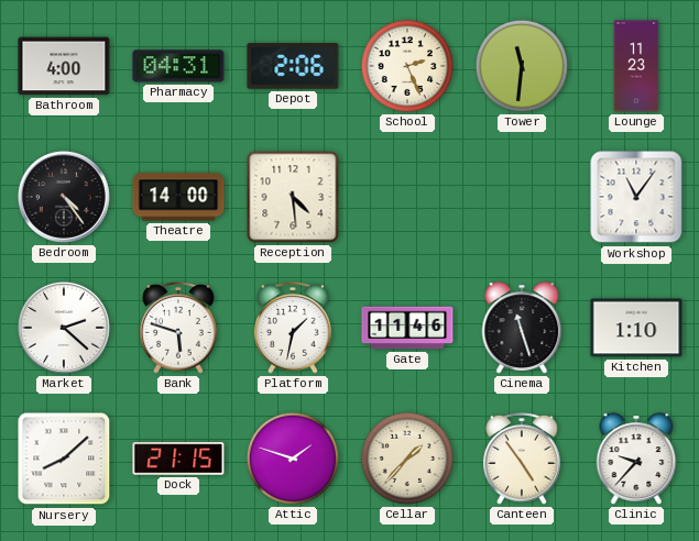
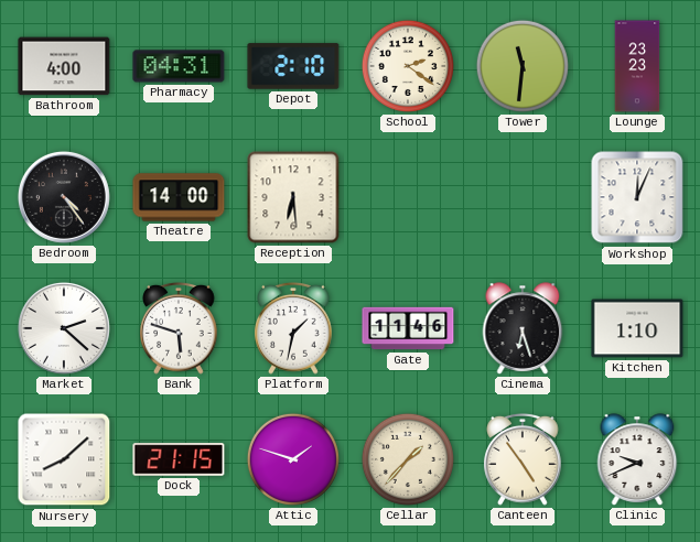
Depot: 2:06 -> 2:10 (293, 66)
School: 2:26 -> 2:21 (408, 66)
Lounge: 11:23 -> 23:23 (637, 66)
Reception: 4:29 -> 6:29 (293, 197)
Workshop: 11:06 -> 12:04 (637, 197)
Cinema: 11:27 -> 6:27 (523, 328)
Clinic: 9:37 -> 9:41 (637, 459)
